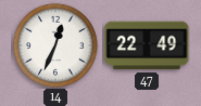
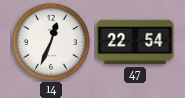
47: 22:49 -> 22:54 (135, 42)
